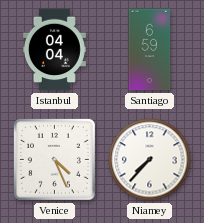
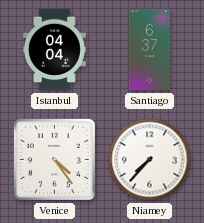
Santiago: 6:59 -> 6:37 (150, 50)
Venice: 4:26 -> 4:24 (54, 159)
